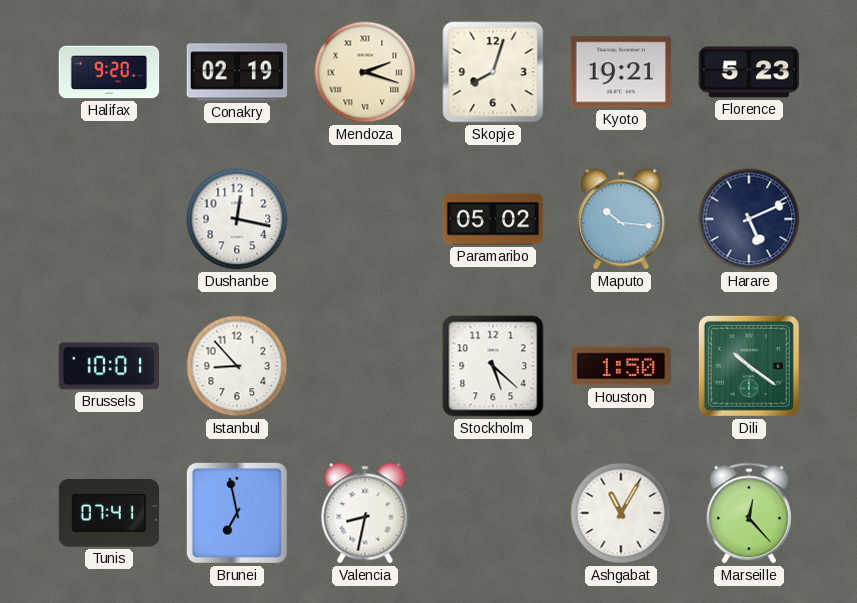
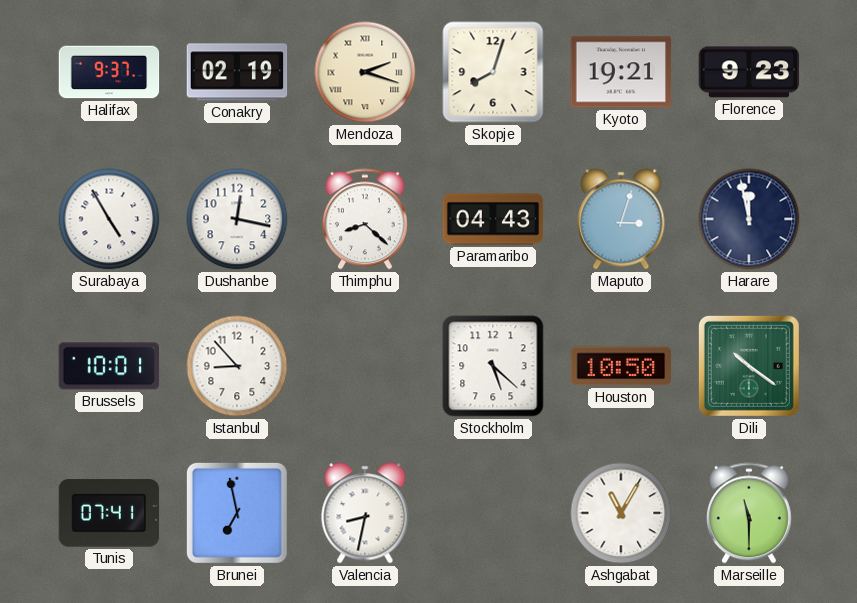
Halifax: 9:20 -> 9:37 (109, 72)
Florence: 5:23 -> 9:23 (749, 72)
Surabaya: none -> 4:55 (109, 219)
Thimphu: none -> 8:22 (365, 219)
Paramaribo: 05:02 -> 04:43 (493, 219)
Maputo: 10:16 -> 3:03 (621, 219)
Harare: 5:11 -> 11:58 (749, 219)
Houston: 1:50 -> 10:50 (621, 366)
Marseille: 12:23 -> 11:30 (749, 513)
